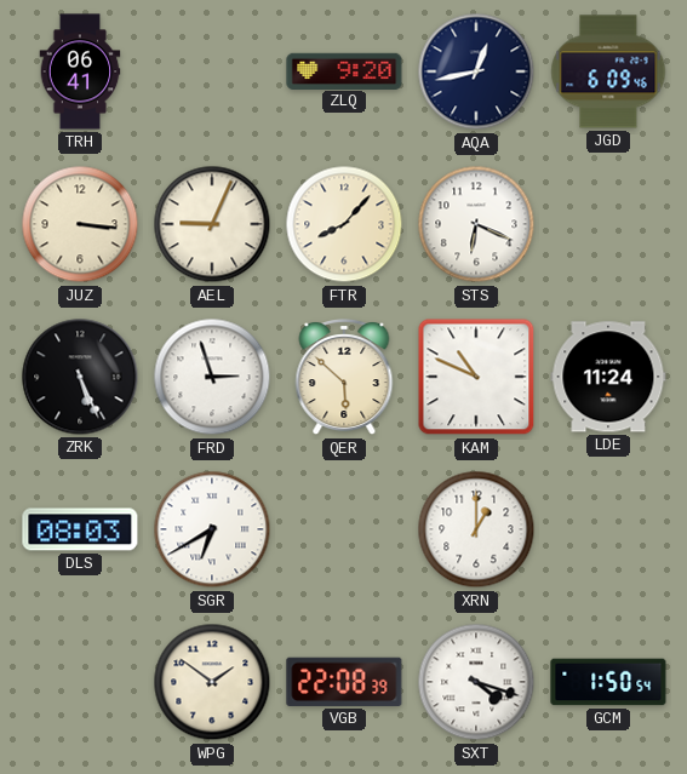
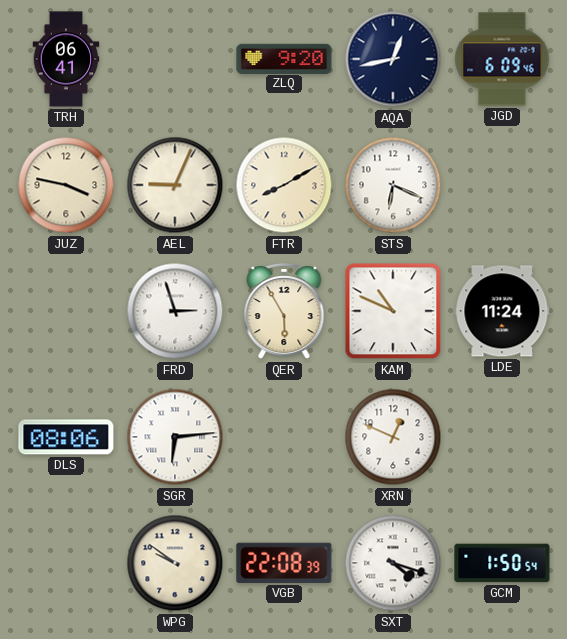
JUZ: 3:16 -> 3:47 (66, 185)
FTR: 8:07 -> 8:10 (284, 185)
ZRK: 5:26 -> none (80, 377)
QER: 5:52 -> 5:55 (284, 312)
DLS: 08:03 -> 08:06 (66, 437)
SGR: 6:40 -> 6:14 (175, 437)
XRN: 1:00 -> 12:49 (393, 437)
WPG: 1:51 -> 9:51 (175, 563)
